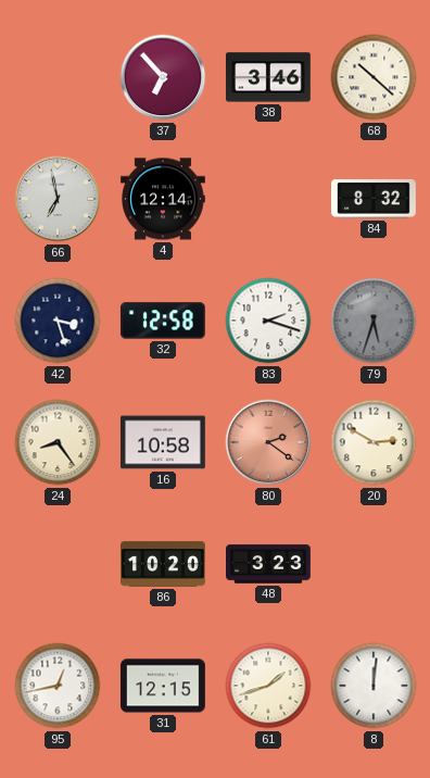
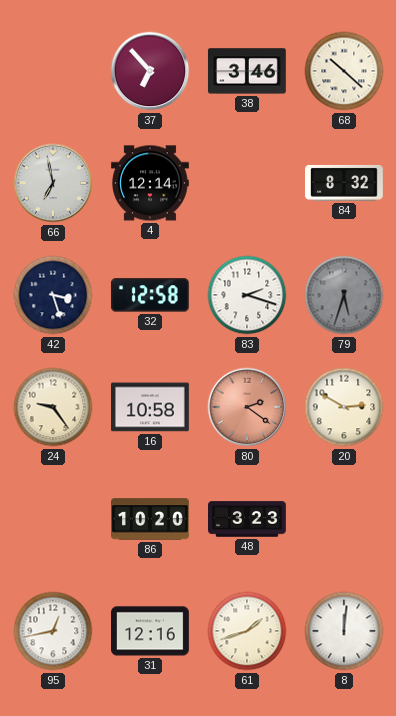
24: 8:24 -> 9:24 (53, 407)
31: 12:15 -> 12:16 (151, 631)
